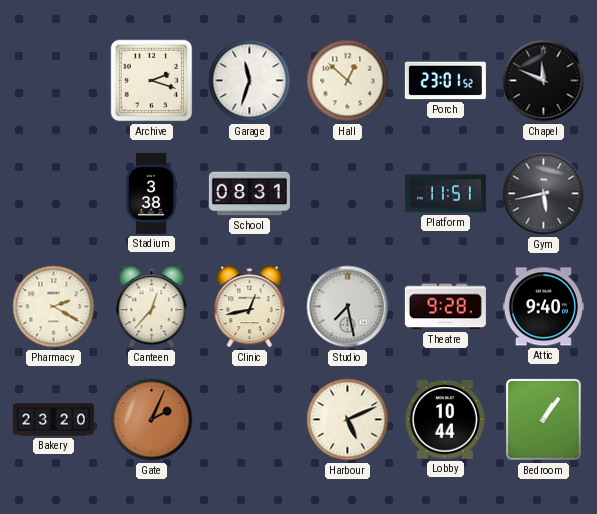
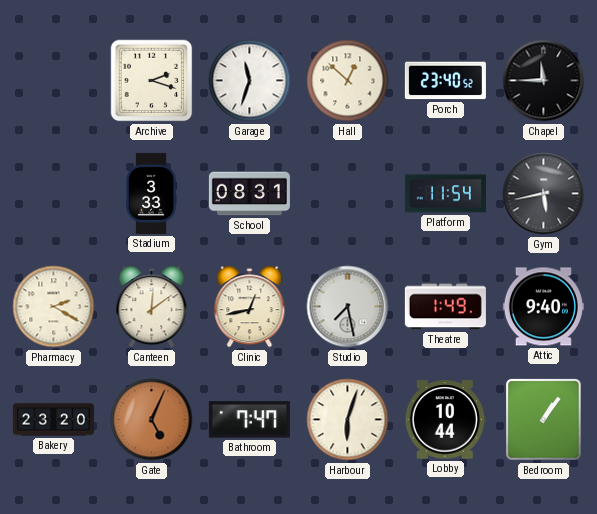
Porch: 23:01 -> 23:40 (445, 81)
Chapel: 11:49 -> 11:45 (544, 81)
Stadium: 3:38 -> 3:33 (151, 193)
Platform: 11:51 -> 11:54 (445, 194)
Canteen: 12:37 -> 12:09 (152, 307)
Theatre: 9:28 -> 1:49 (445, 307)
Gate: 2:04 -> 5:04 (152, 420)
Bathroom: none -> 7:47 (249, 420)
Harbour: 5:11 -> 6:03 (348, 420)
